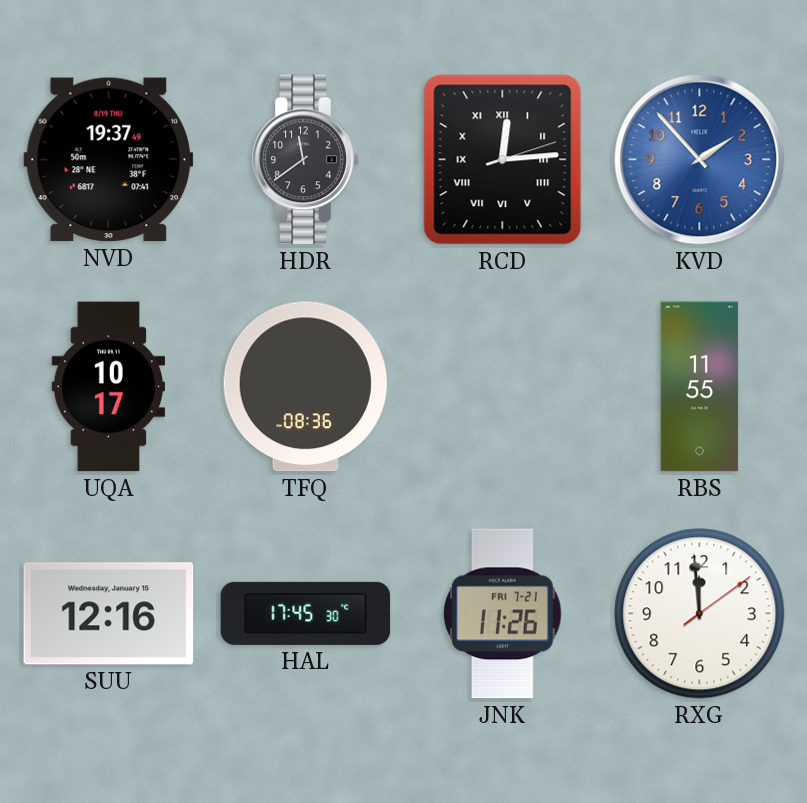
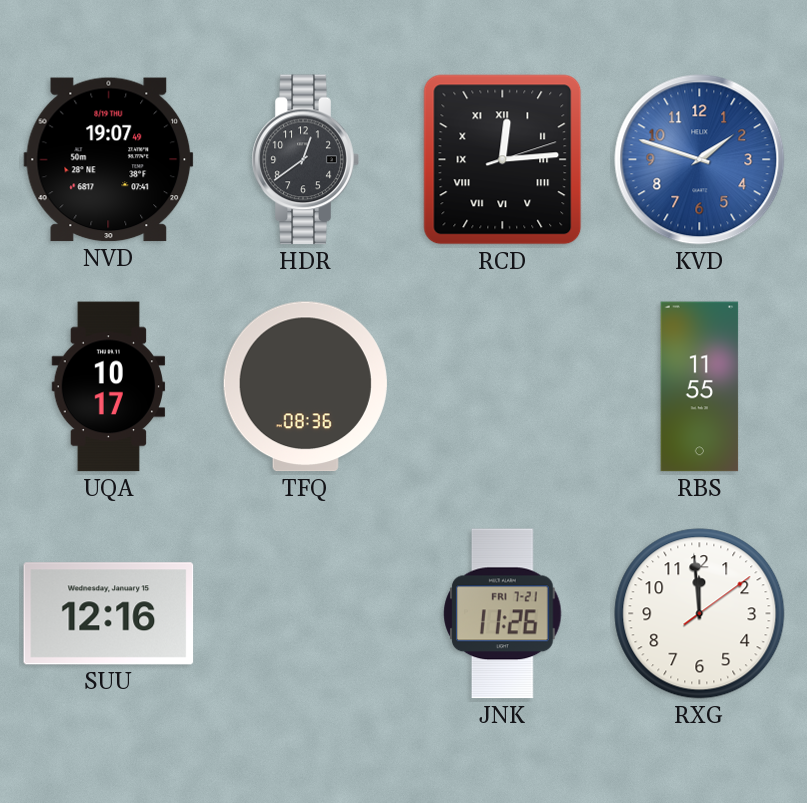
NVD: 19:37 -> 19:07 (109, 160)
HDR: 11:39 -> 12:39 (305, 160)
KVD: 1:53 -> 1:48 (700, 160)
HAL: 17:45 -> none (306, 613)
